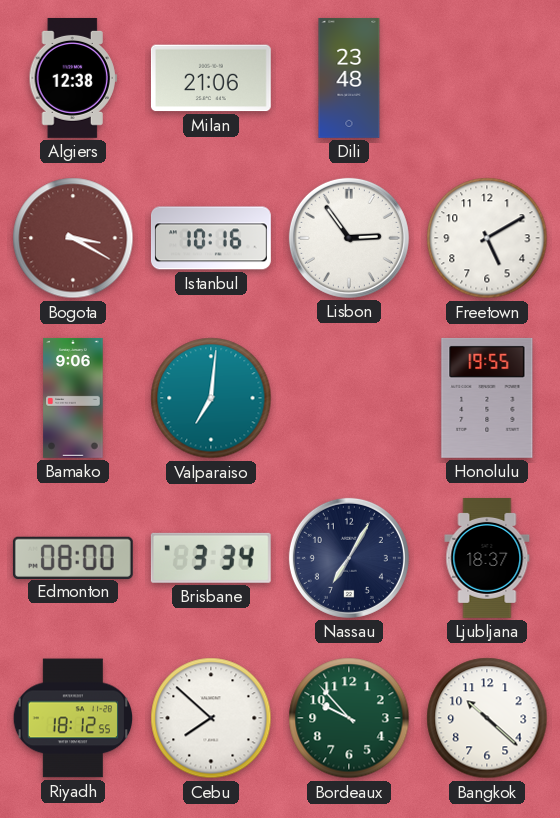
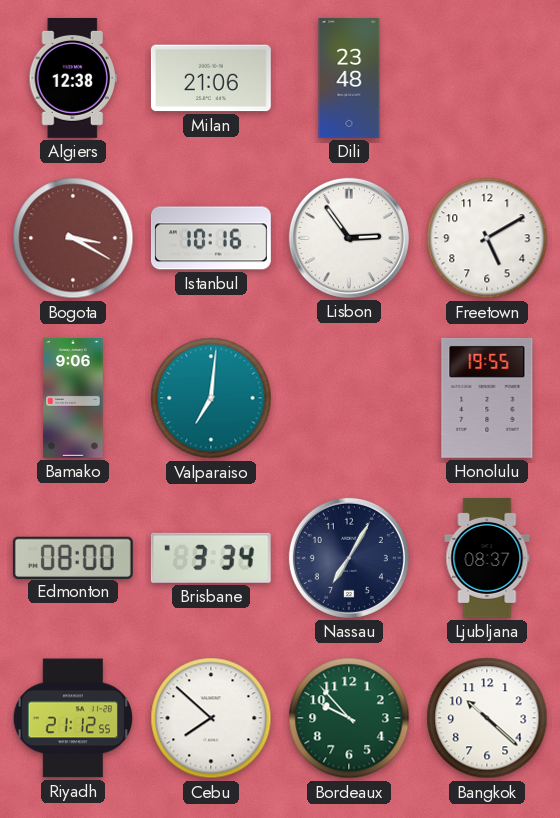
Ljubljana: 18:37 -> 08:37 (487, 558)
Riyadh: 18:12 -> 21:12 (72, 718)
